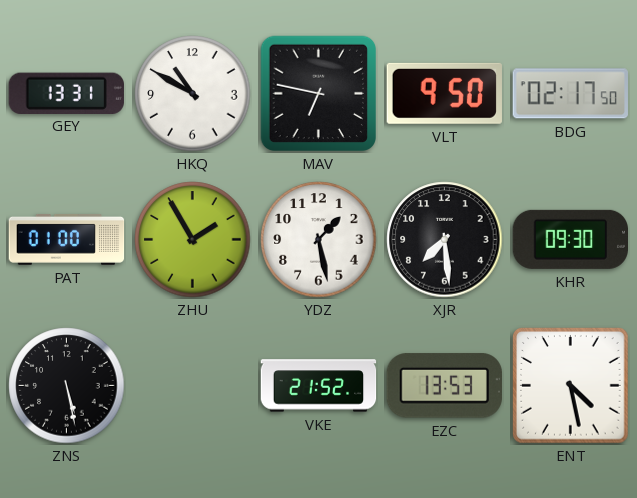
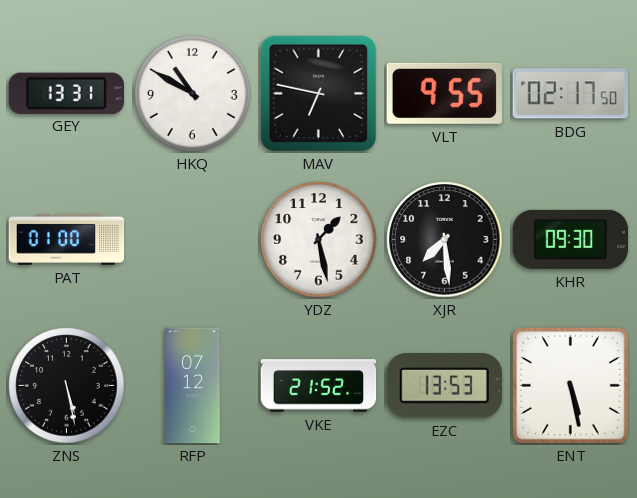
VLT: 9:50 -> 9:55 (444, 93)
ZHU: 1:55 -> none (193, 240)
RFP: none -> 07:12 (193, 386)
ENT: 4:28 -> 5:28 (571, 386)
